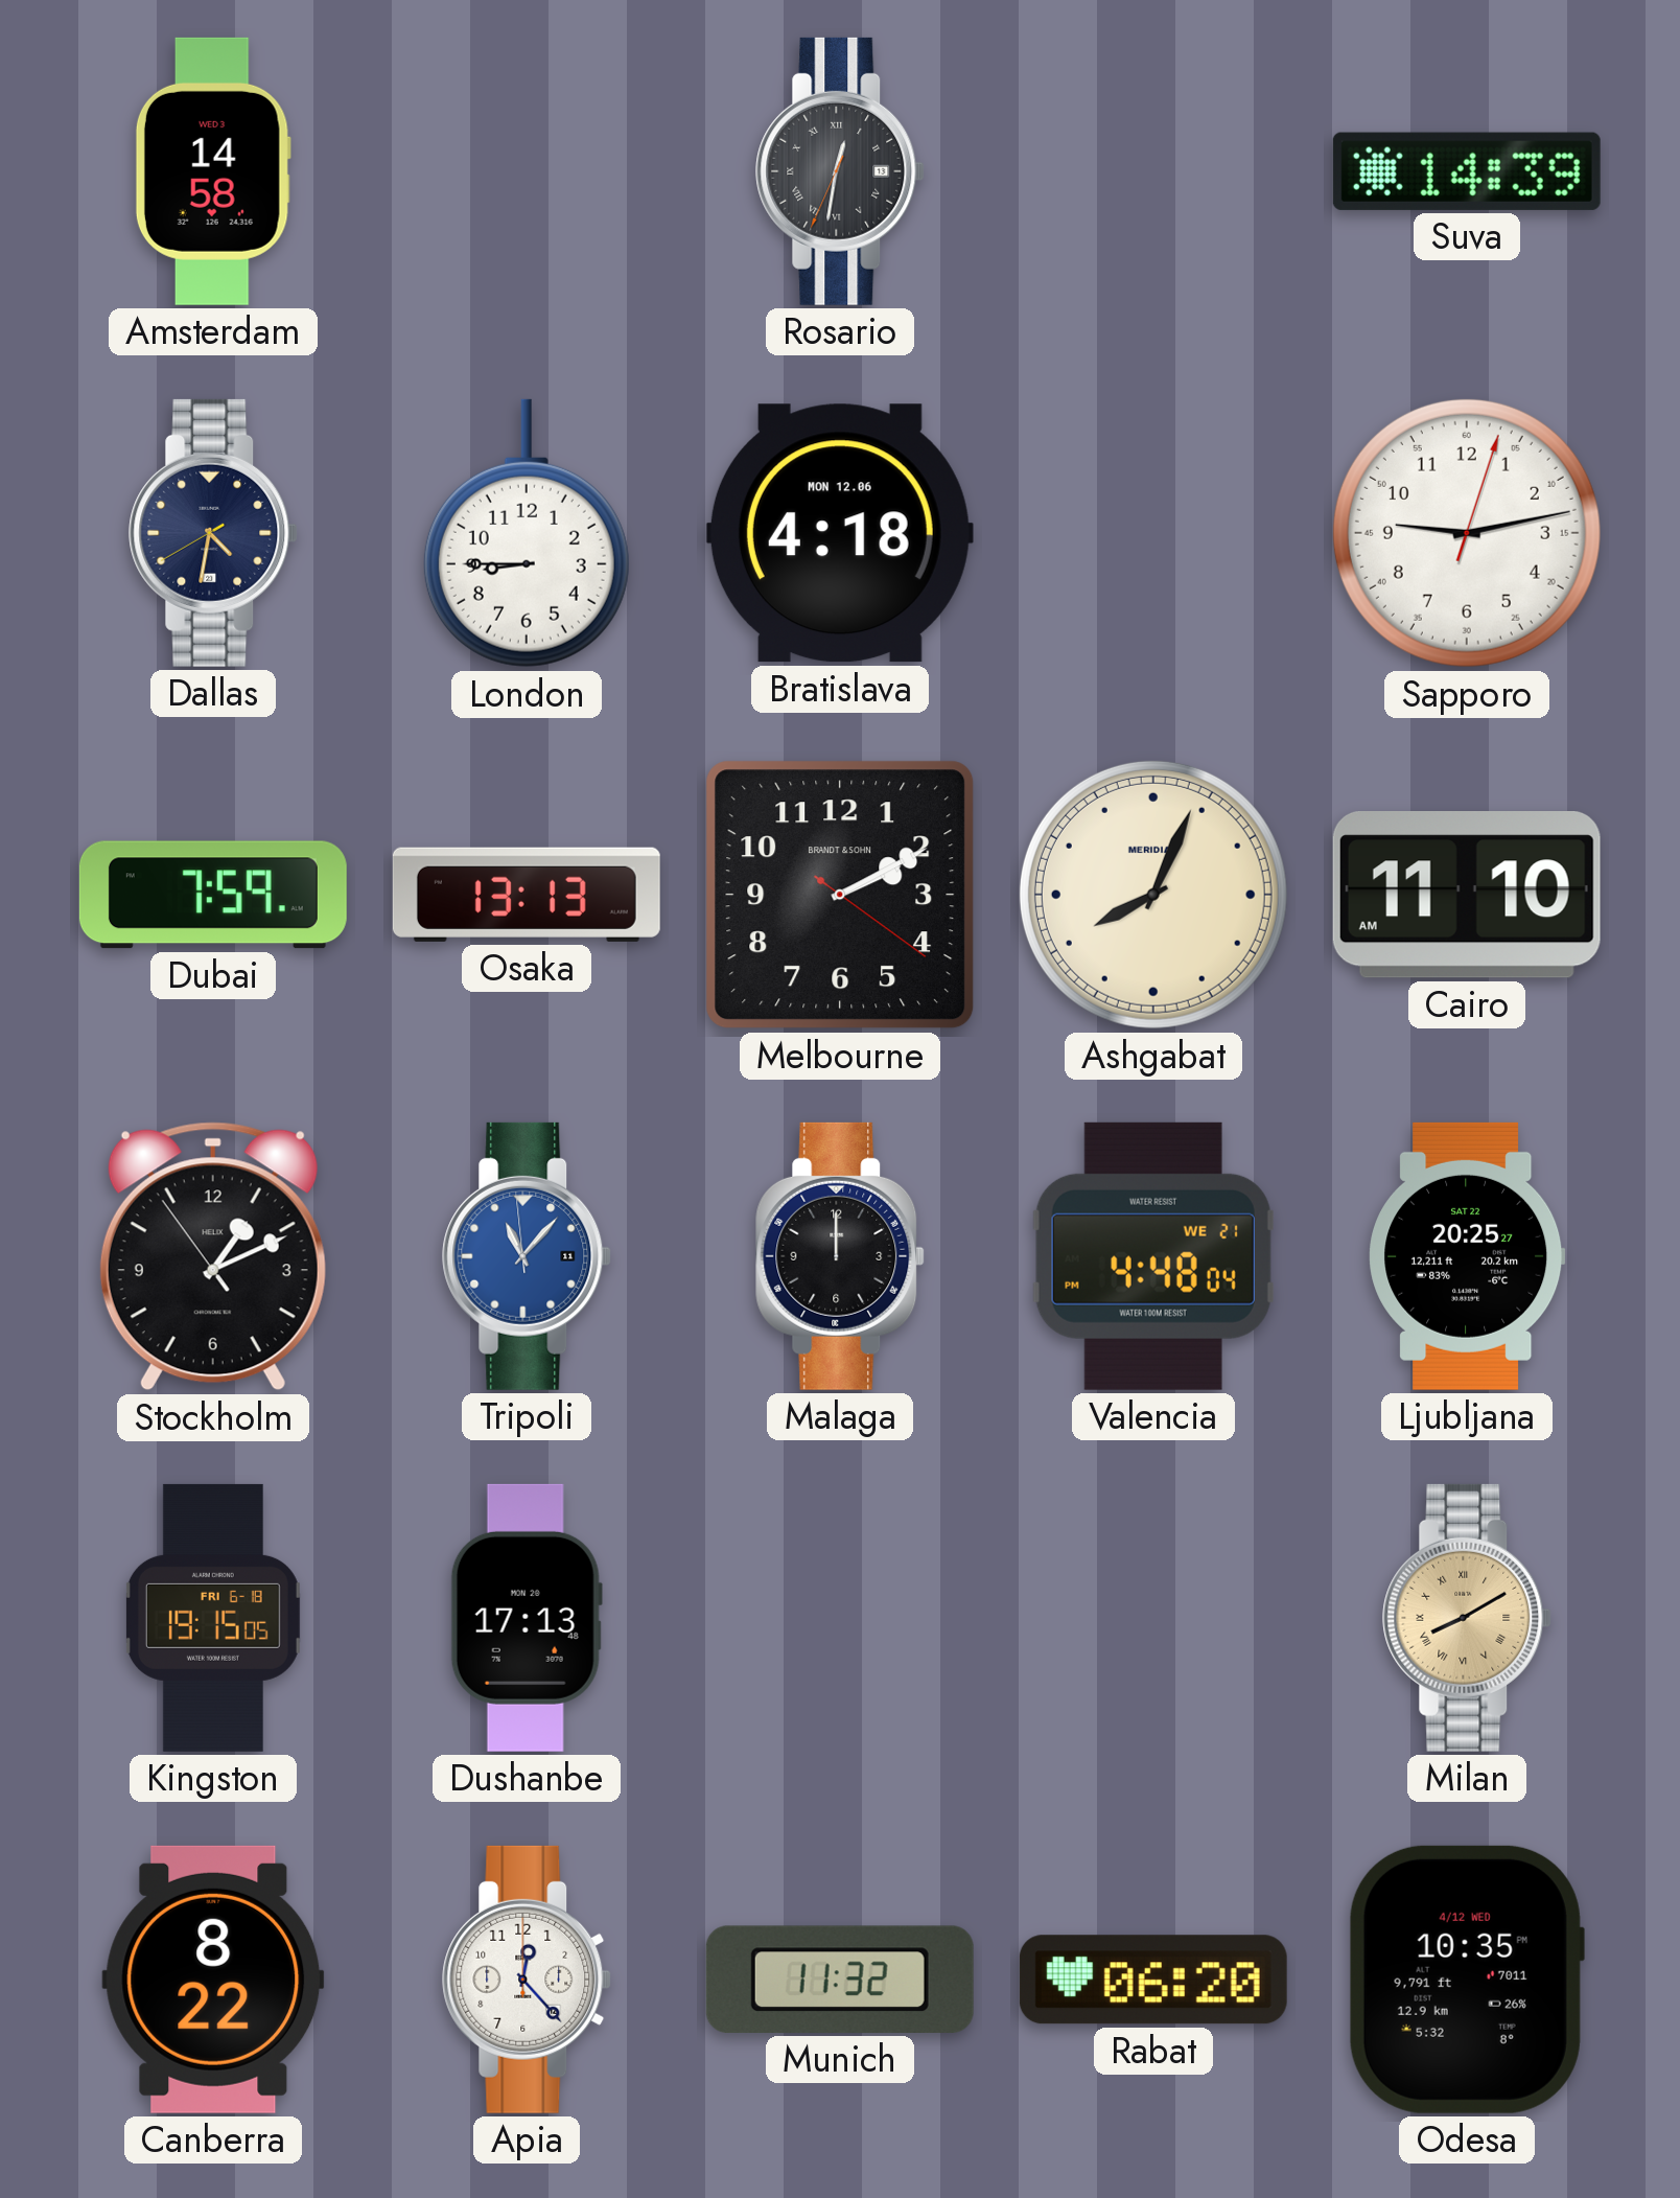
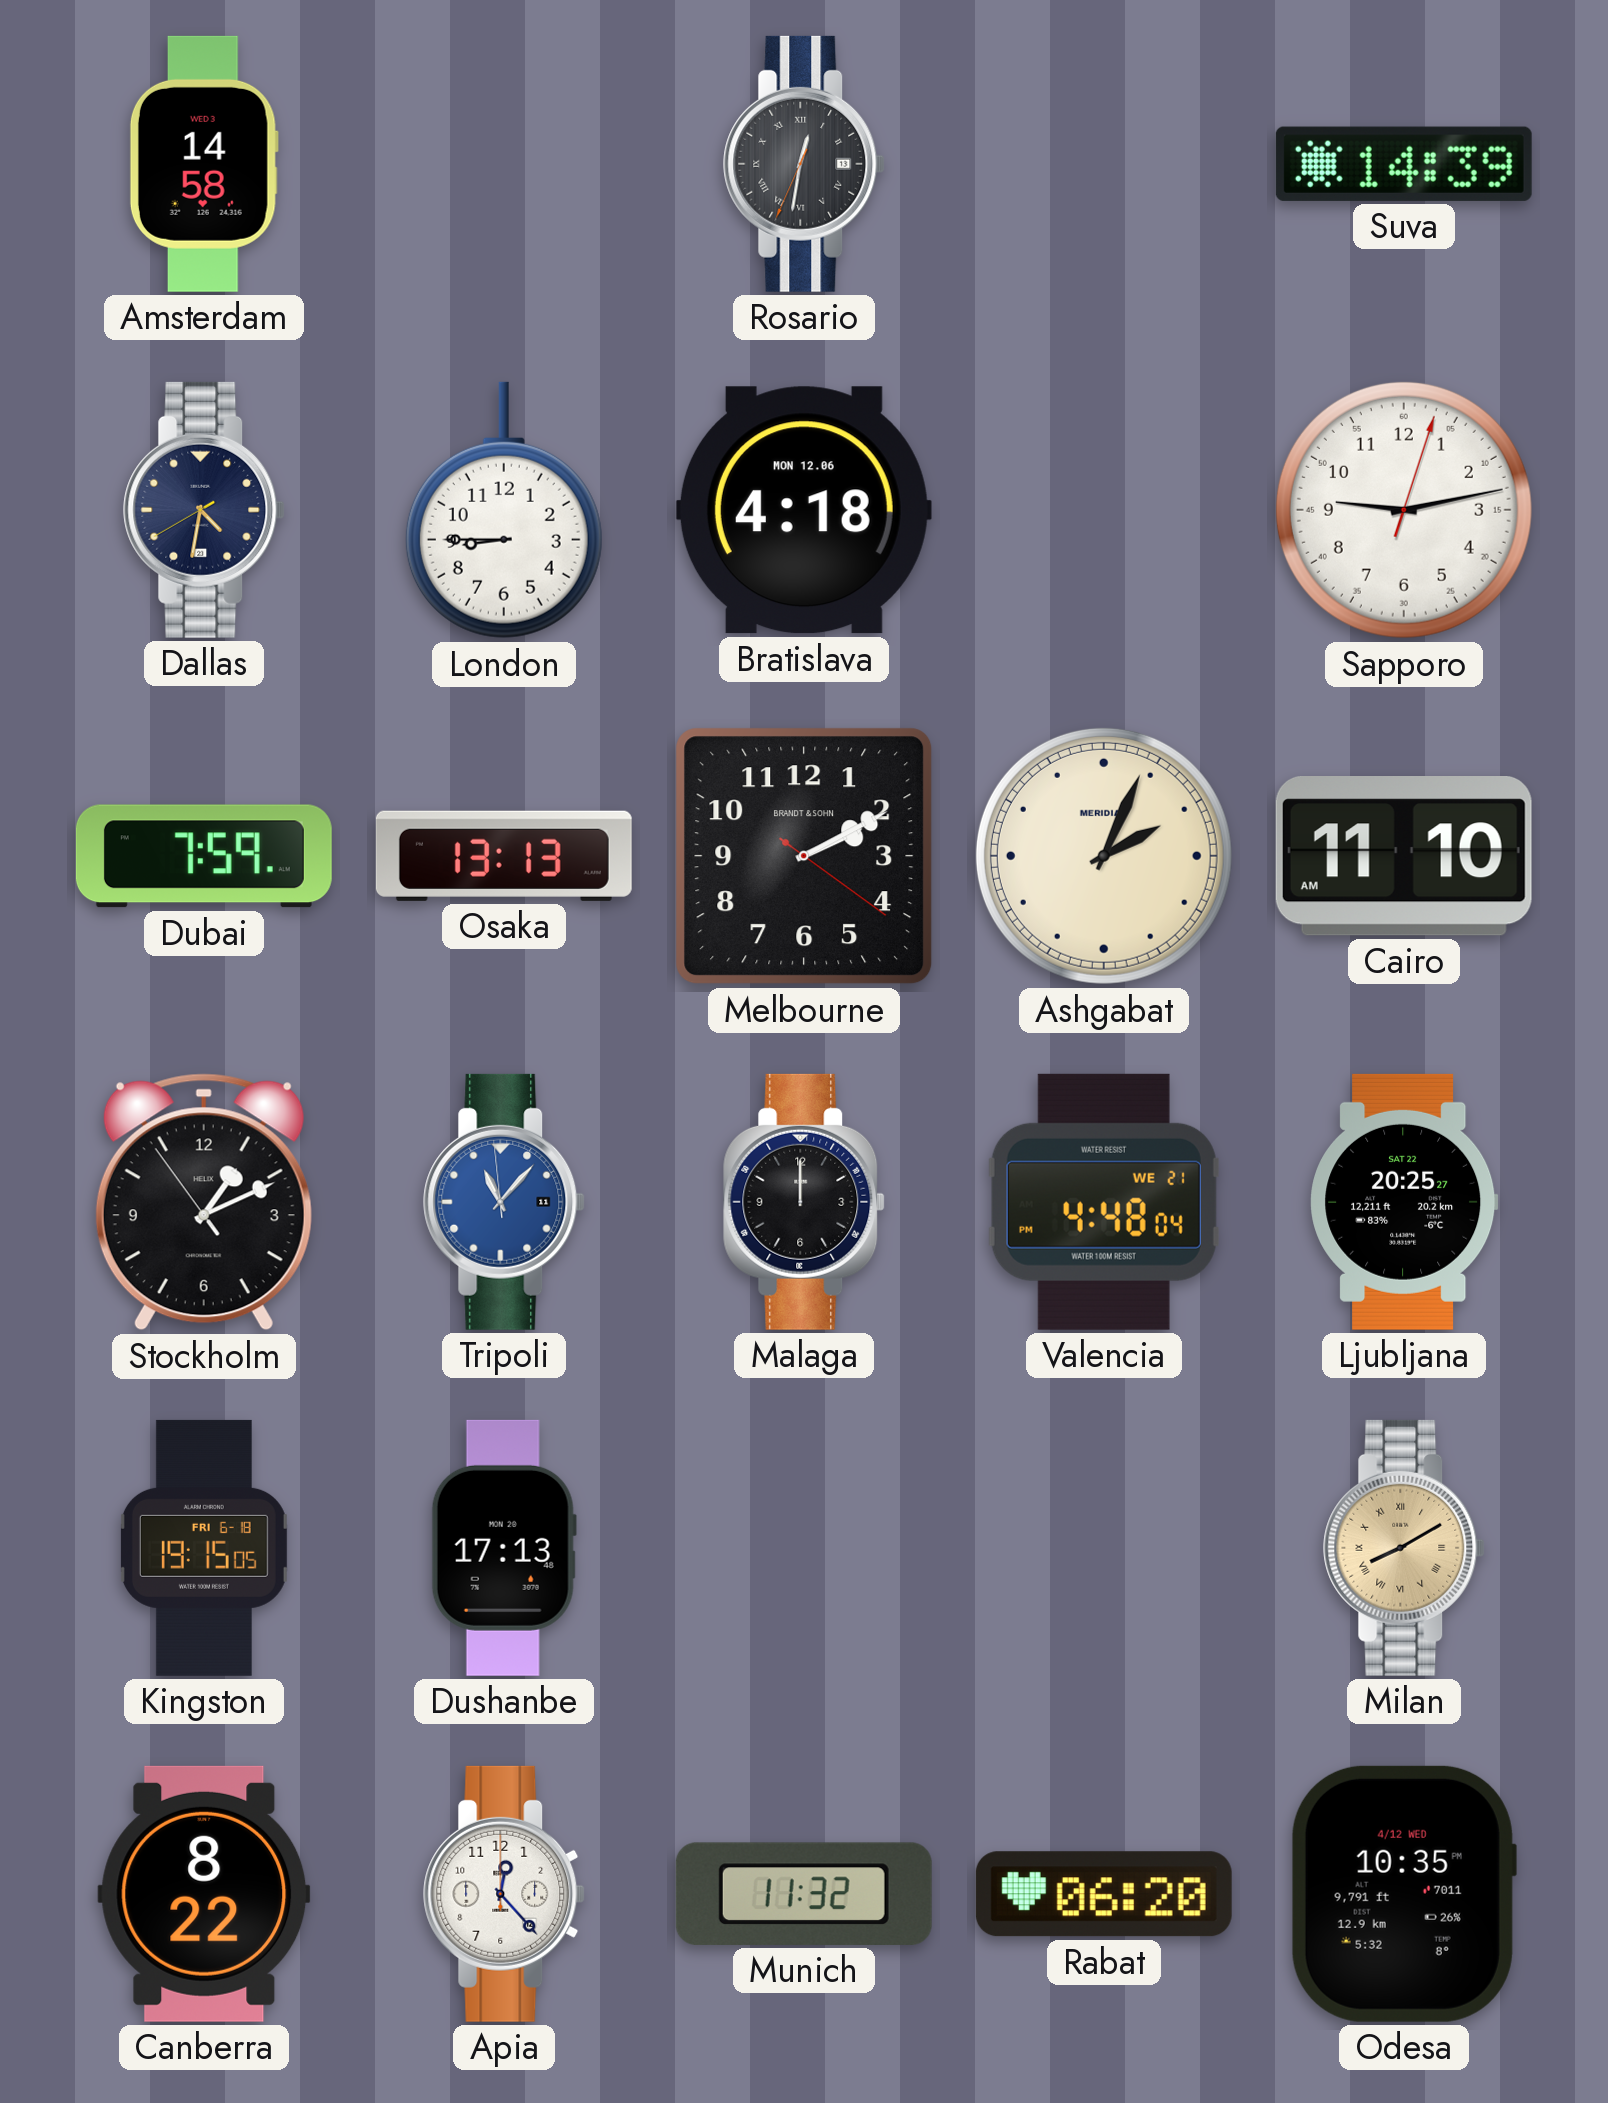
Ashgabat: 8:04 -> 2:04 (1104, 856)
